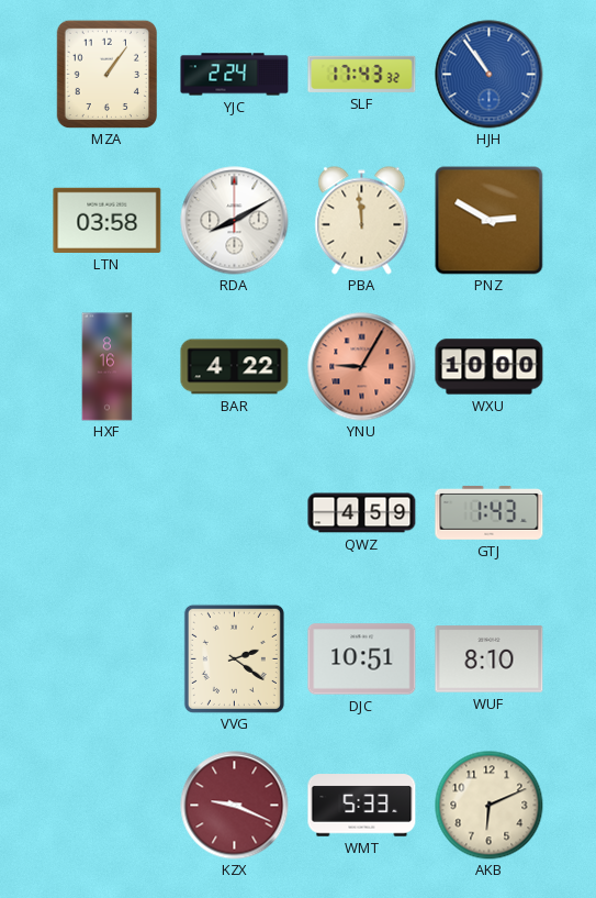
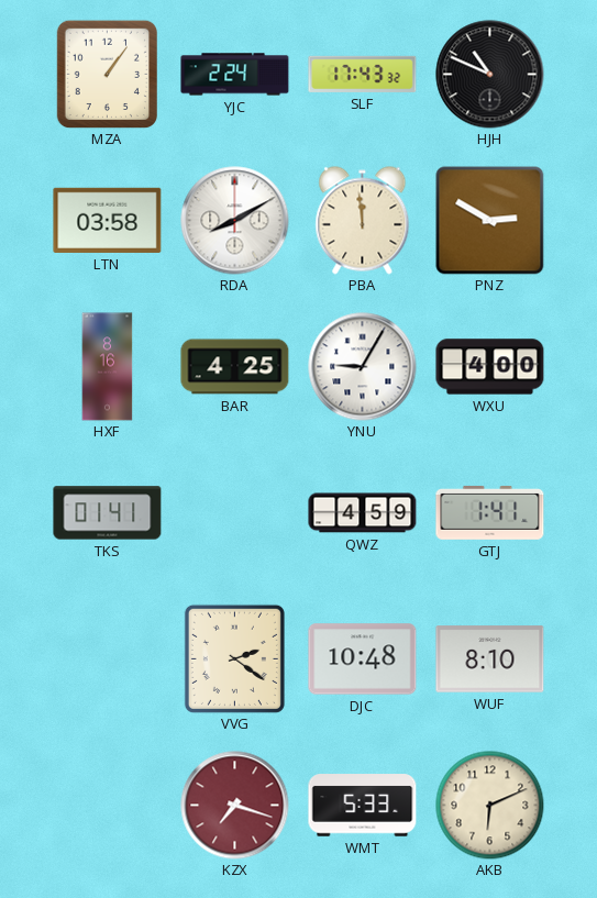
HJH: 10:54 -> 10:49 (490, 75)
HJH dial: blue -> black (490, 75)
BAR: 4:22 -> 4:25 (235, 367)
YNU dial: salmon -> white (363, 367)
WXU: 10:00 -> 4:00 (490, 367)
TKS: none -> 01:41 (108, 513)
GTJ: 1:43 -> 1:41 (490, 512)
DJC: 10:51 -> 10:48 (363, 659)
KZX: 9:19 -> 7:18 (235, 806)
